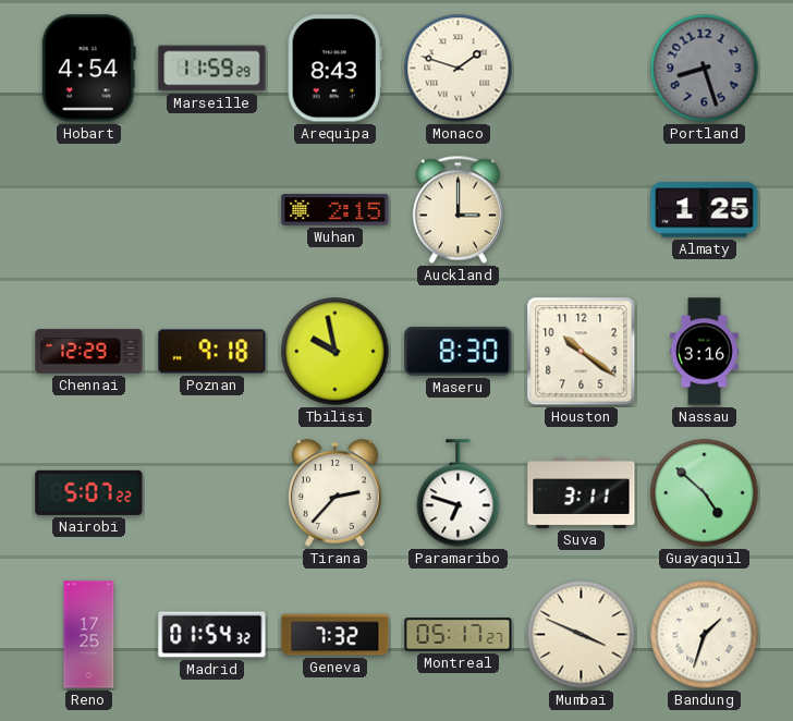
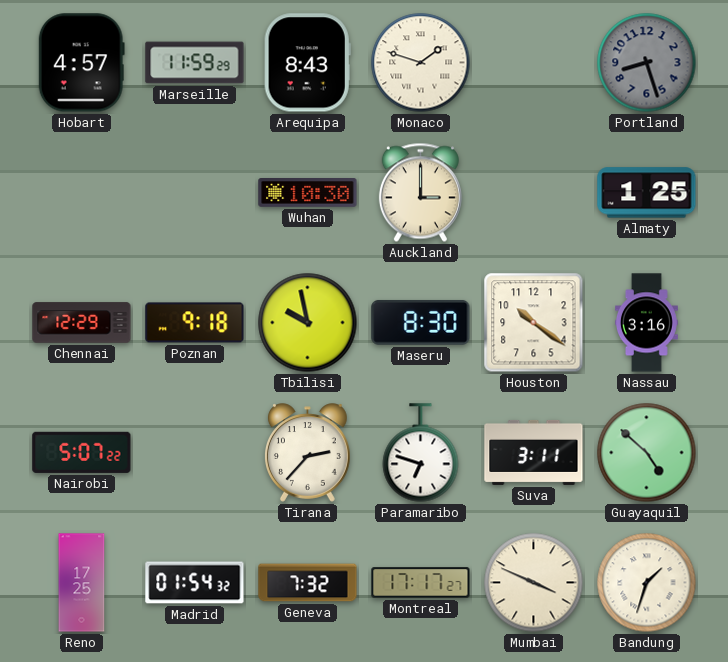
Hobart: 4:54 -> 4:57 (81, 63)
Wuhan: 2:15 -> 10:30 (308, 193)
Montreal: 05:17 -> 17:17 (421, 583)
